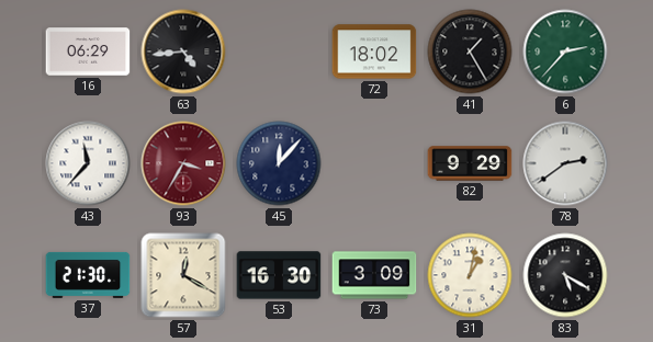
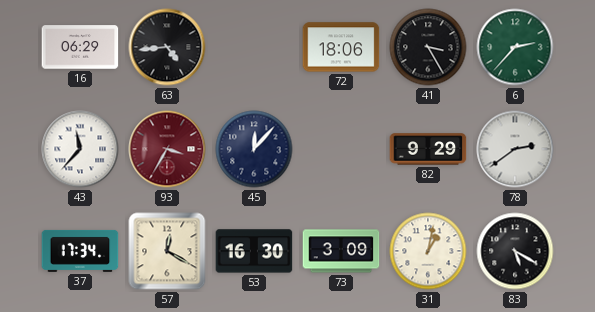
72: 18:02 -> 18:06 (341, 47)
41: 1:25 -> 3:25 (428, 47)
37: 21:30 -> 17:34 (80, 251)
